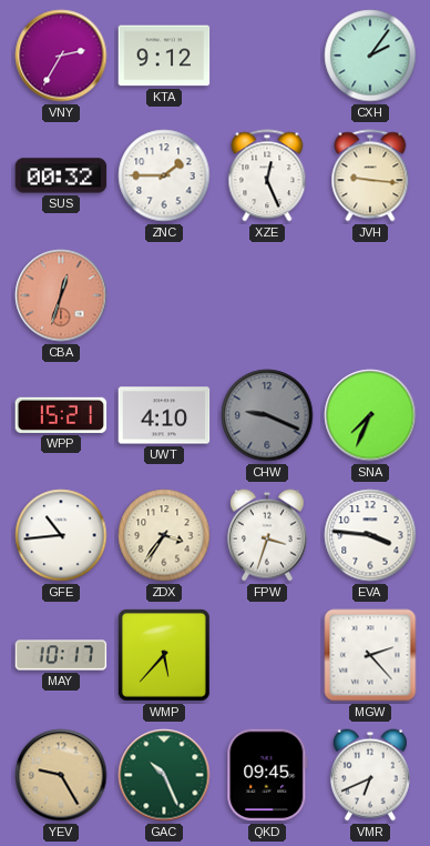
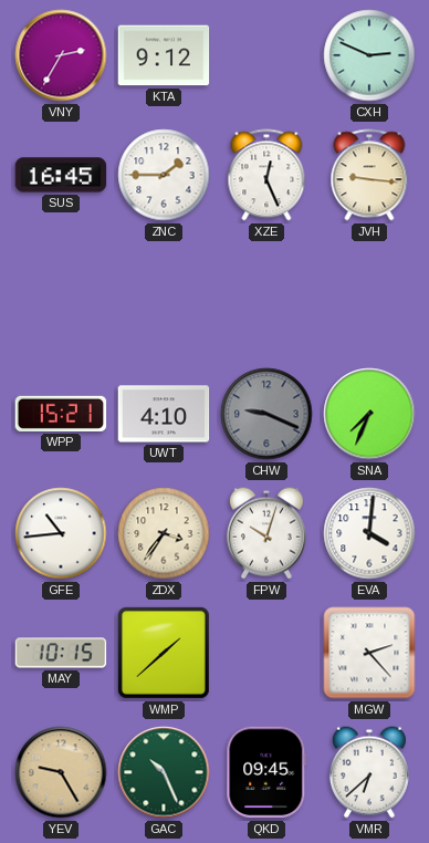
CXH: 2:06 -> 2:49 (369, 55)
SUS: 00:32 -> 16:45 (61, 175)
CBA: 12:33 -> none (61, 295)
FPW: 3:33 -> 10:03 (266, 533)
EVA: 3:46 -> 4:01 (369, 533)
MAY: 10:17 -> 10:15 (61, 653)
WMP: 5:37 -> 1:38 (164, 653)
VMR: 6:41 -> 6:38 (369, 772)
